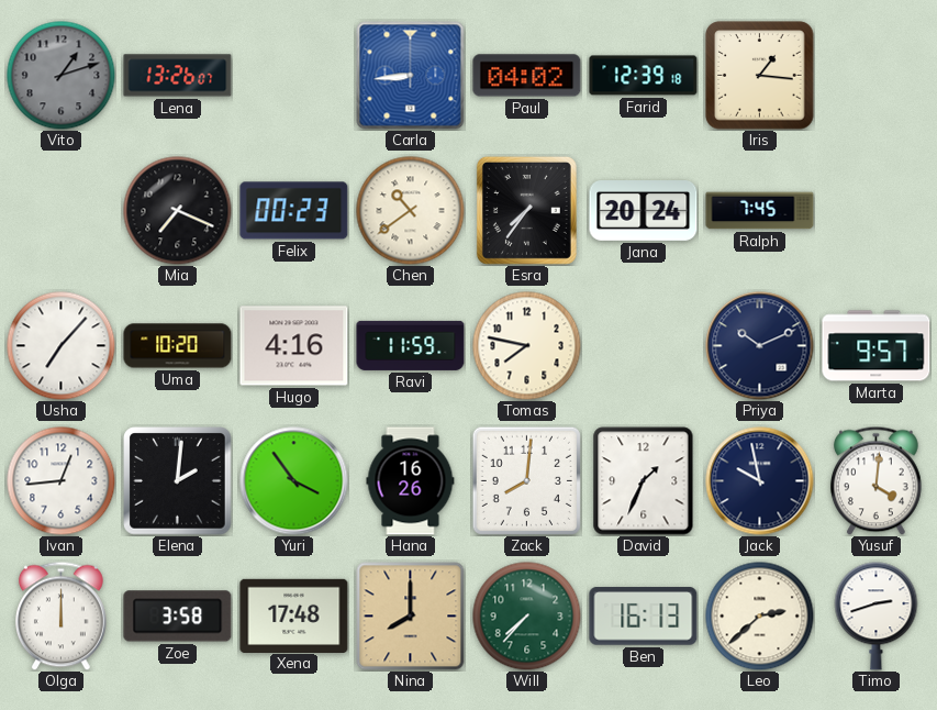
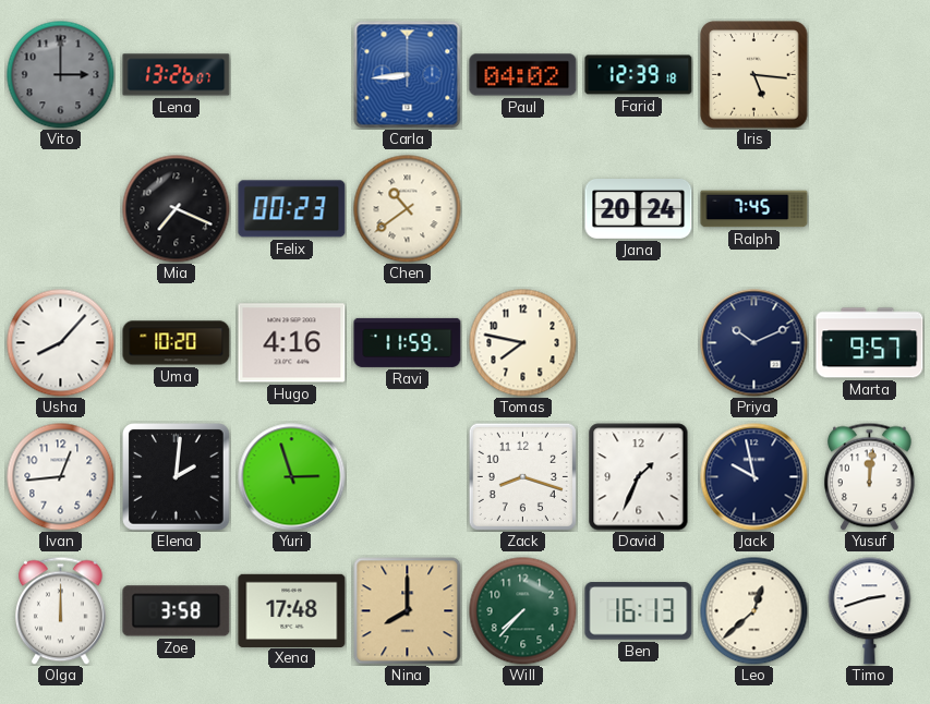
Vito: 1:12 -> 3:00 (61, 75)
Iris: 1:16 -> 5:16 (754, 75)
Esra: 7:36 -> none (526, 210)
Usha: 7:07 -> 8:07 (61, 343)
Yuri: 3:54 -> 2:57 (292, 477)
Hana: 16:26 -> none (411, 481)
Zack: 8:01 -> 8:18 (522, 476)
Yusuf: 4:01 -> 12:01 (870, 476)
Leo: 2:38 -> 12:38 (754, 611)
